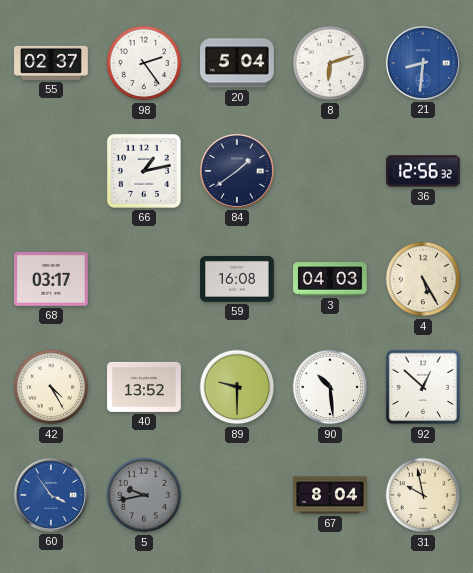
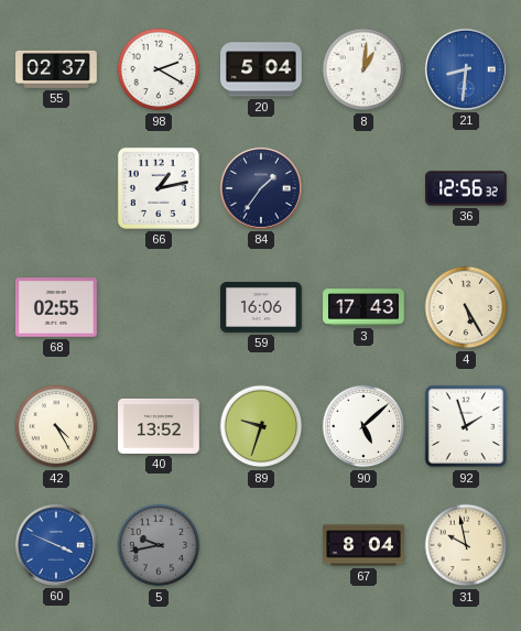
98: 2:24 -> 2:20 (159, 69)
8: 6:12 -> 1:01 (363, 69)
84: 1:39 -> 1:36 (261, 188)
68: 03:17 -> 02:55 (57, 307)
59: 16:08 -> 16:06 (261, 307)
3: 04:03 -> 17:43 (363, 307)
89: 9:30 -> 9:33 (261, 426)
90: 10:29 -> 5:08 (363, 426)
92: 12:52 -> 1:57 (466, 426)
60: 3:54 -> 3:49 (56, 545)
